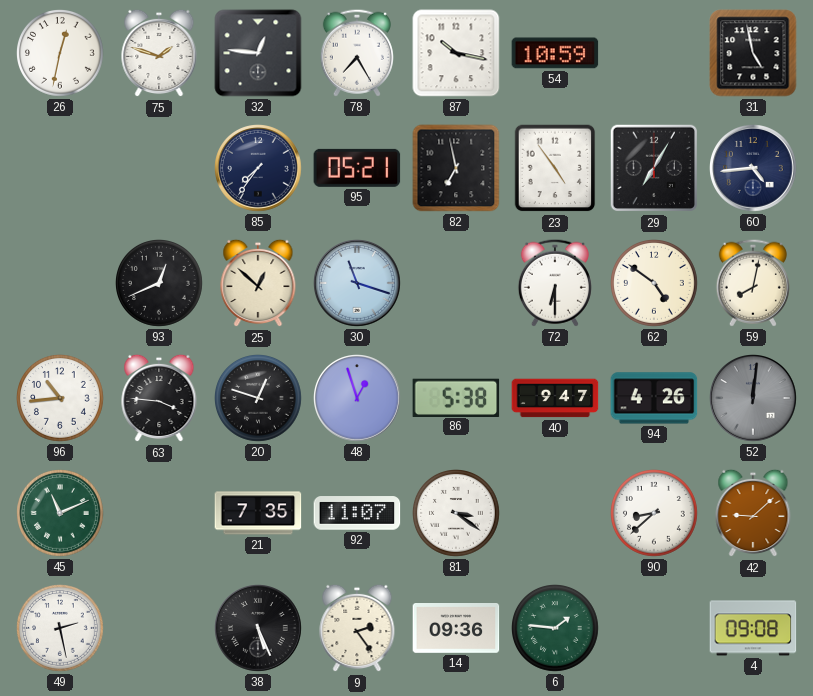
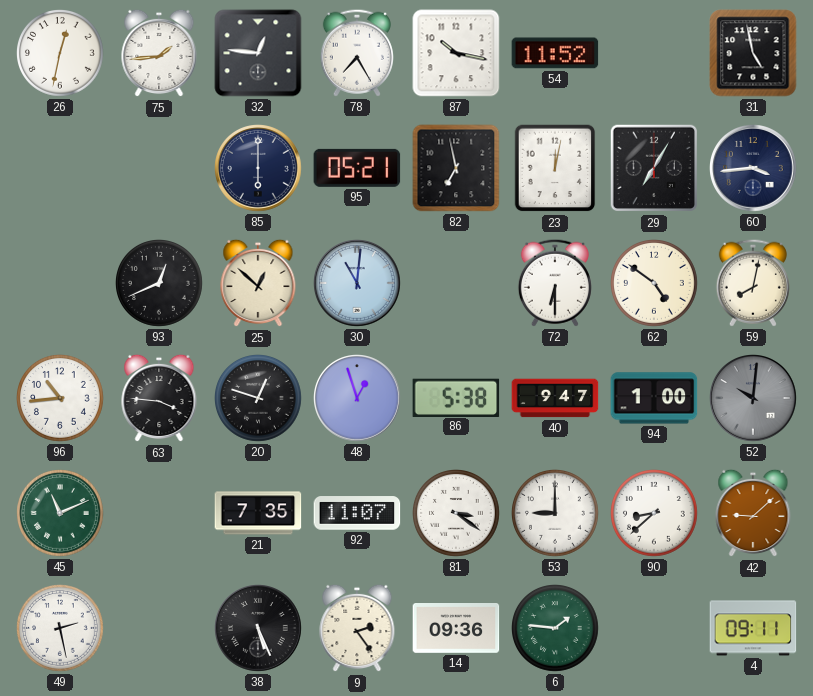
75: 1:48 -> 1:44 (159, 53)
54: 10:59 -> 11:52 (555, 53)
85: 7:36 -> 6:00 (259, 169)
23: 4:54 -> 12:02 (555, 168)
60: 4:44 -> 3:44 (754, 169)
30: 11:18 -> 11:01 (358, 284)
94: 4:26 -> 1:00 (654, 398)
52: 12:01 -> 10:01 (754, 399)
53: none -> 9:00 (556, 514)
4: 09:08 -> 09:11 (753, 628)
